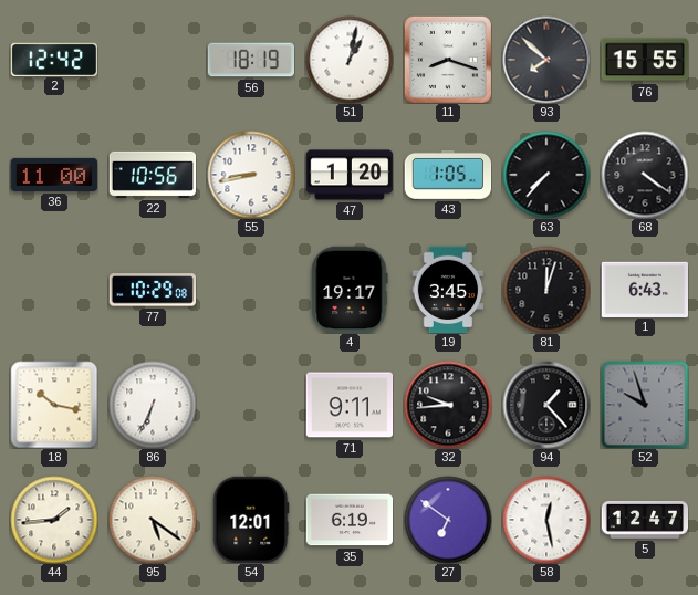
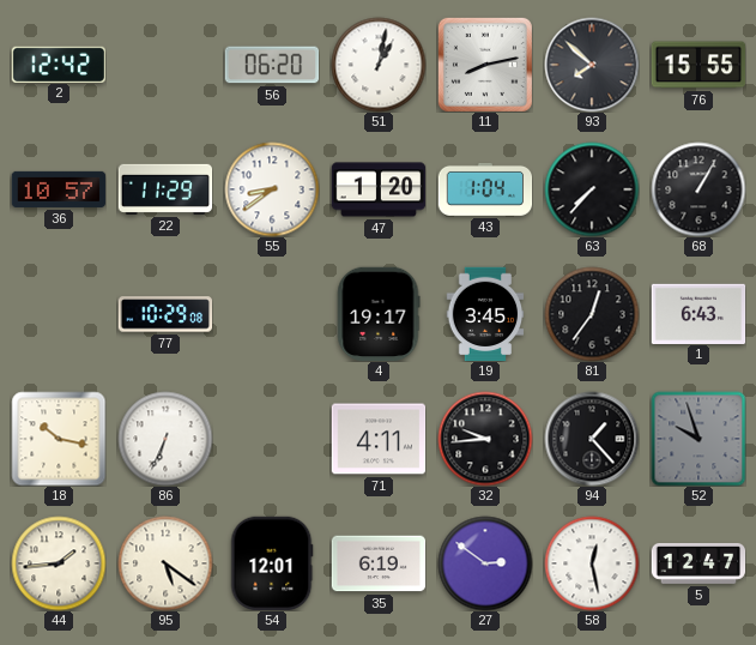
56: 18:19 -> 06:20 (272, 65)
11: 8:18 -> 8:13 (485, 65)
36: 11:00 -> 10:57 (59, 189)
22: 10:56 -> 11:29 (165, 189)
55: 8:43 -> 8:39 (272, 189)
43: 1:05 -> 1:04 (485, 189)
68: 4:21 -> 1:05 (698, 189)
81: 12:03 -> 12:36 (592, 314)
71: 9:11 -> 4:11 (379, 439)
27: 6:51 -> 2:51 (485, 563)
